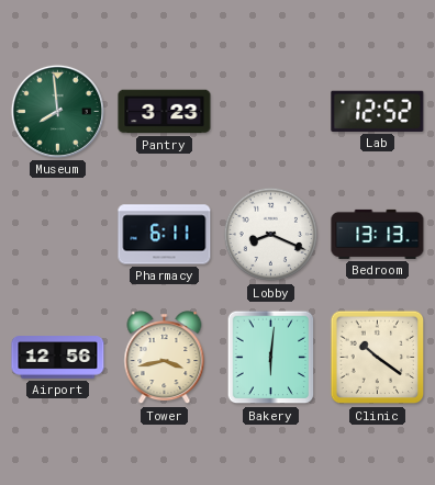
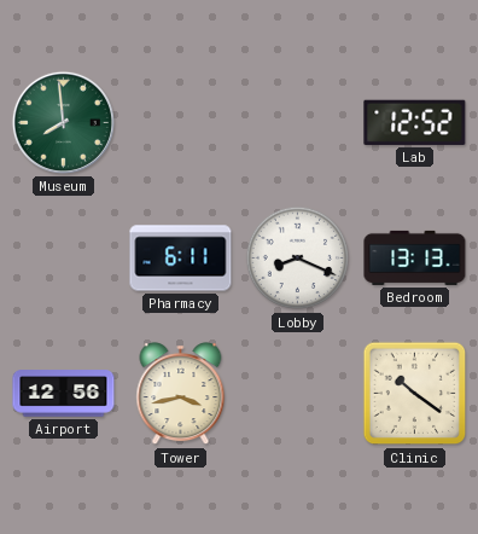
Pantry: 3:23 -> none (165, 112)
Bakery: 6:01 -> none (271, 358)
